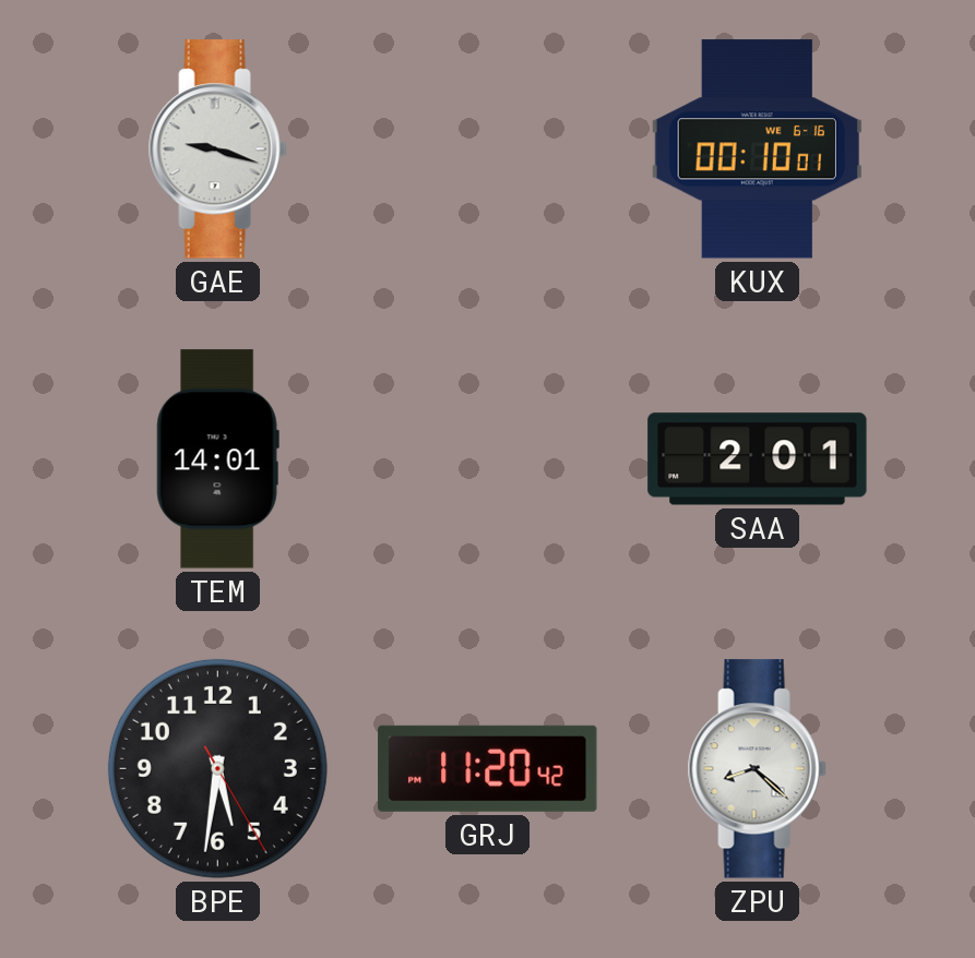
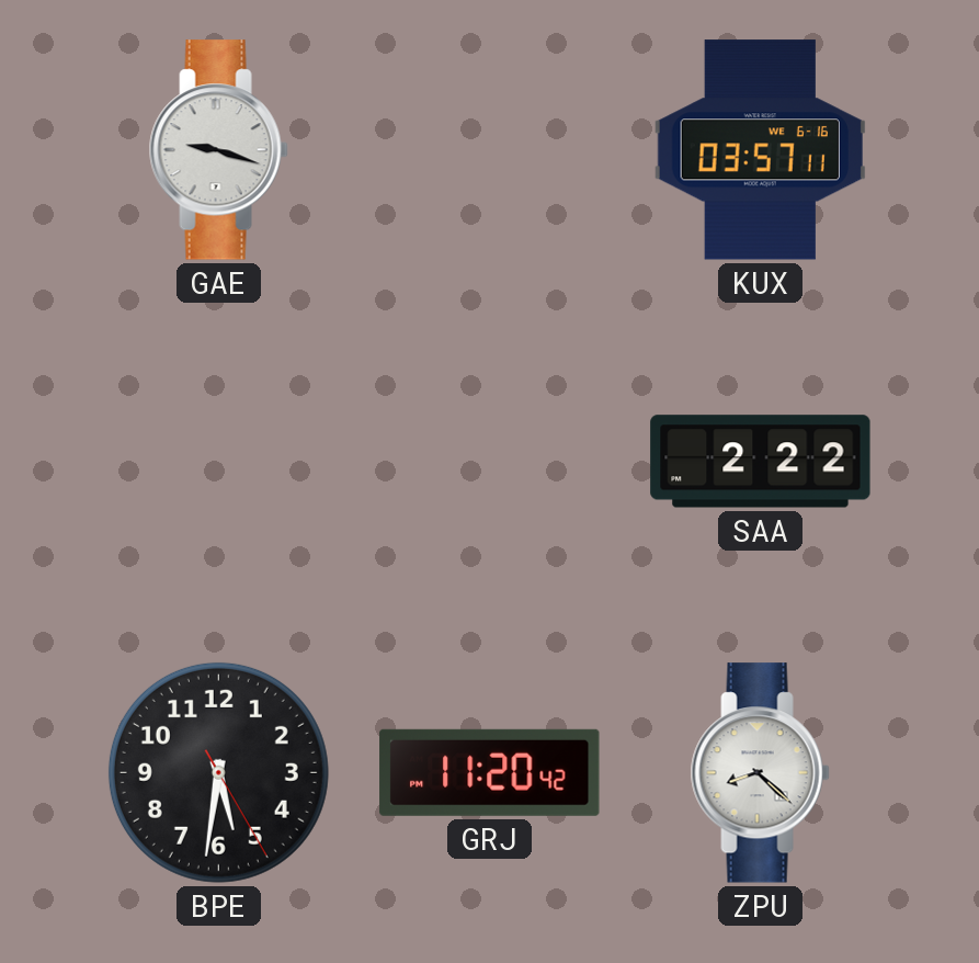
KUX: 00:10 -> 03:57 (760, 150)
TEM: 14:01 -> none (217, 459)
SAA: 2:01 -> 2:22 (761, 462)
